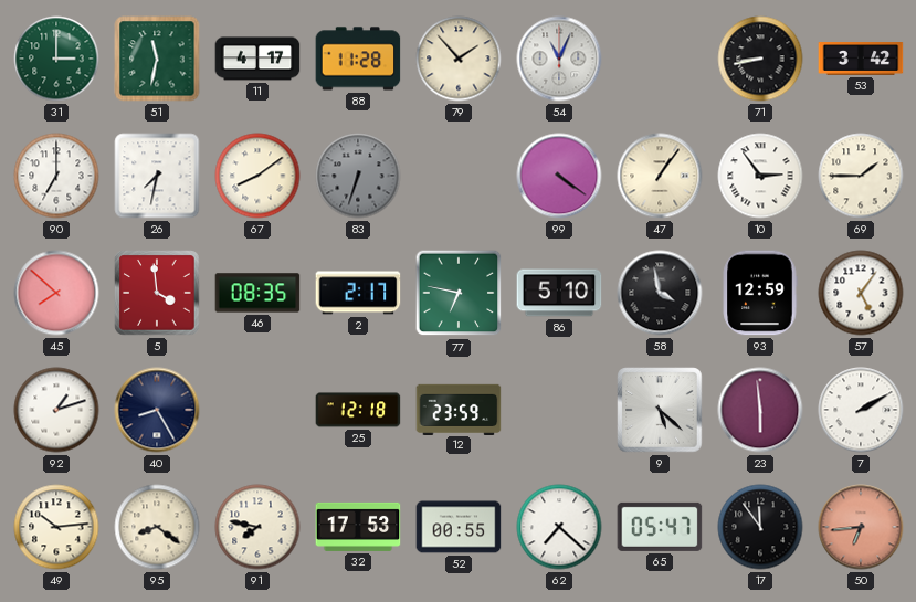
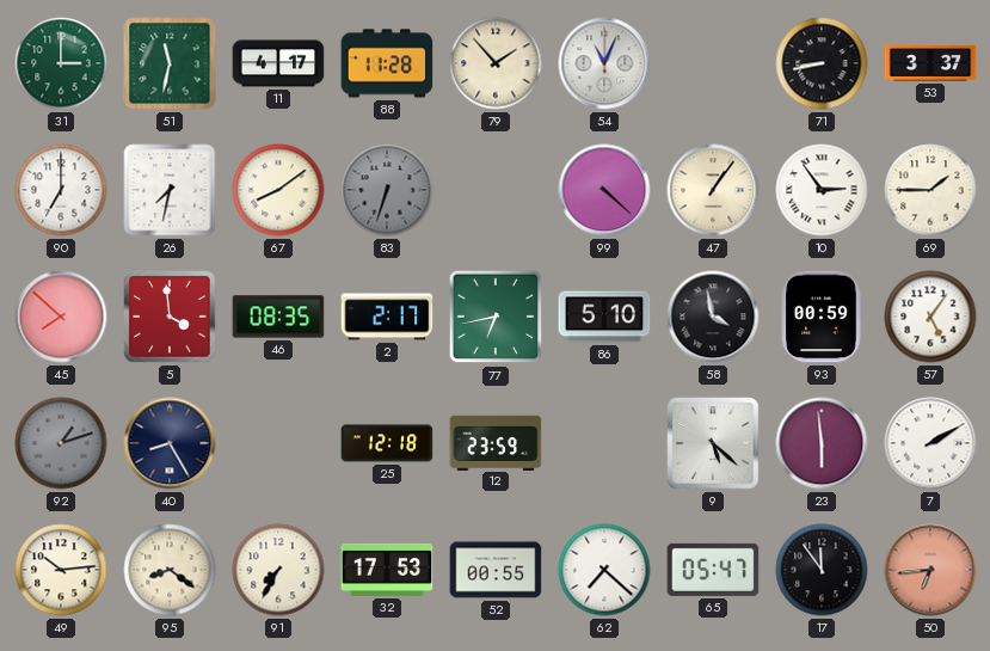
53: 3:42 -> 3:37 (930, 65)
99: 4:21 -> 4:22 (604, 190)
77: 6:47 -> 6:43 (496, 317)
93: 12:59 -> 00:59 (822, 317)
92 dial: white -> grey (61, 443)
91: 7:47 -> 7:35 (278, 570)
